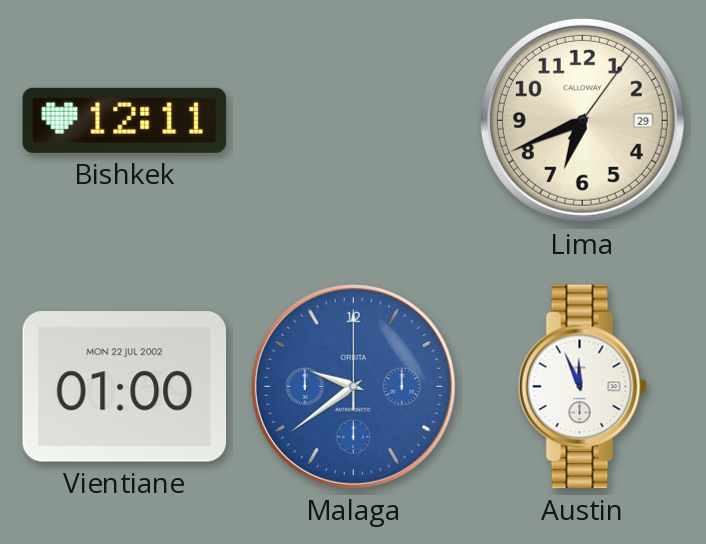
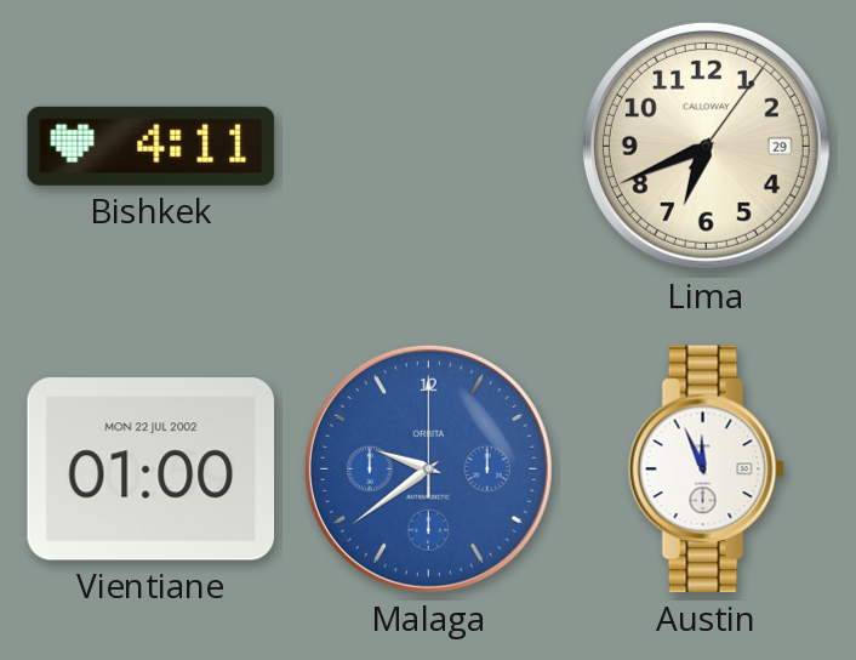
Bishkek: 12:11 -> 4:11 (152, 146)
